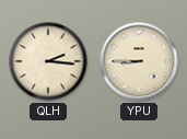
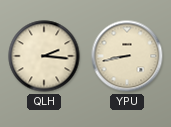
YPU: 8:45 -> 8:43 (127, 56)
